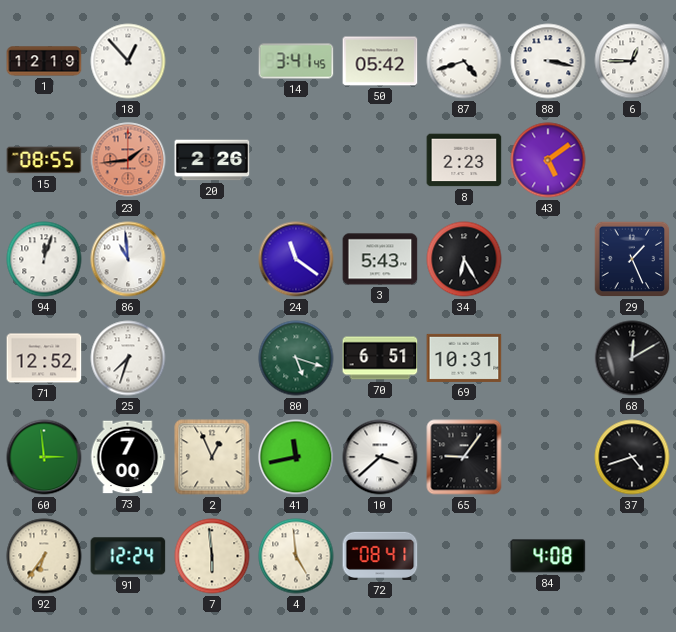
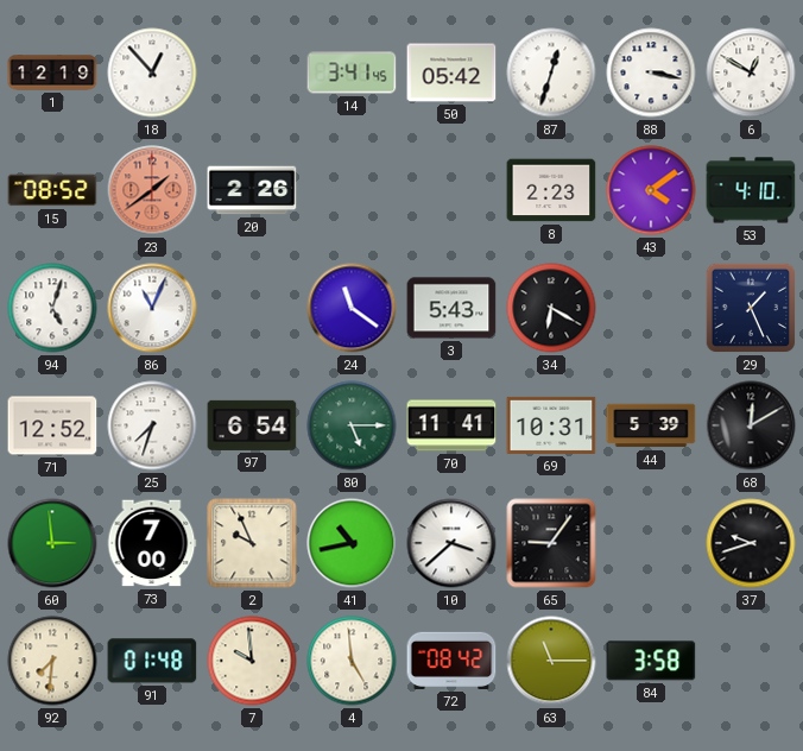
87: 4:42 -> 12:33 (551, 72)
6: 12:45 -> 12:50 (751, 72)
15: 08:55 -> 08:52 (52, 190)
23: 1:44 -> 1:39 (152, 190)
43: 5:09 -> 4:09 (651, 190)
53: none -> 4:10 (751, 190)
94: 12:03 -> 5:03 (52, 308)
86: 10:59 -> 11:04 (152, 308)
34: 6:25 -> 6:20 (551, 308)
97: none -> 6:54 (252, 425)
80: 5:18 -> 5:15 (352, 425)
70: 6:51 -> 11:41 (451, 425)
44: none -> 5:39 (651, 425)
2: 12:56 -> 9:56 (252, 543)
41: 11:43 -> 10:43 (352, 543)
37: 4:42 -> 9:42 (751, 543)
92: 6:36 -> 7:31 (52, 661)
91: 12:24 -> 01:48 (152, 661)
7: 5:59 -> 9:59 (252, 661)
72: 08:41 -> 08:42 (451, 661)
63: none -> 11:15 (551, 661)
84: 4:08 -> 3:58 (651, 661)
